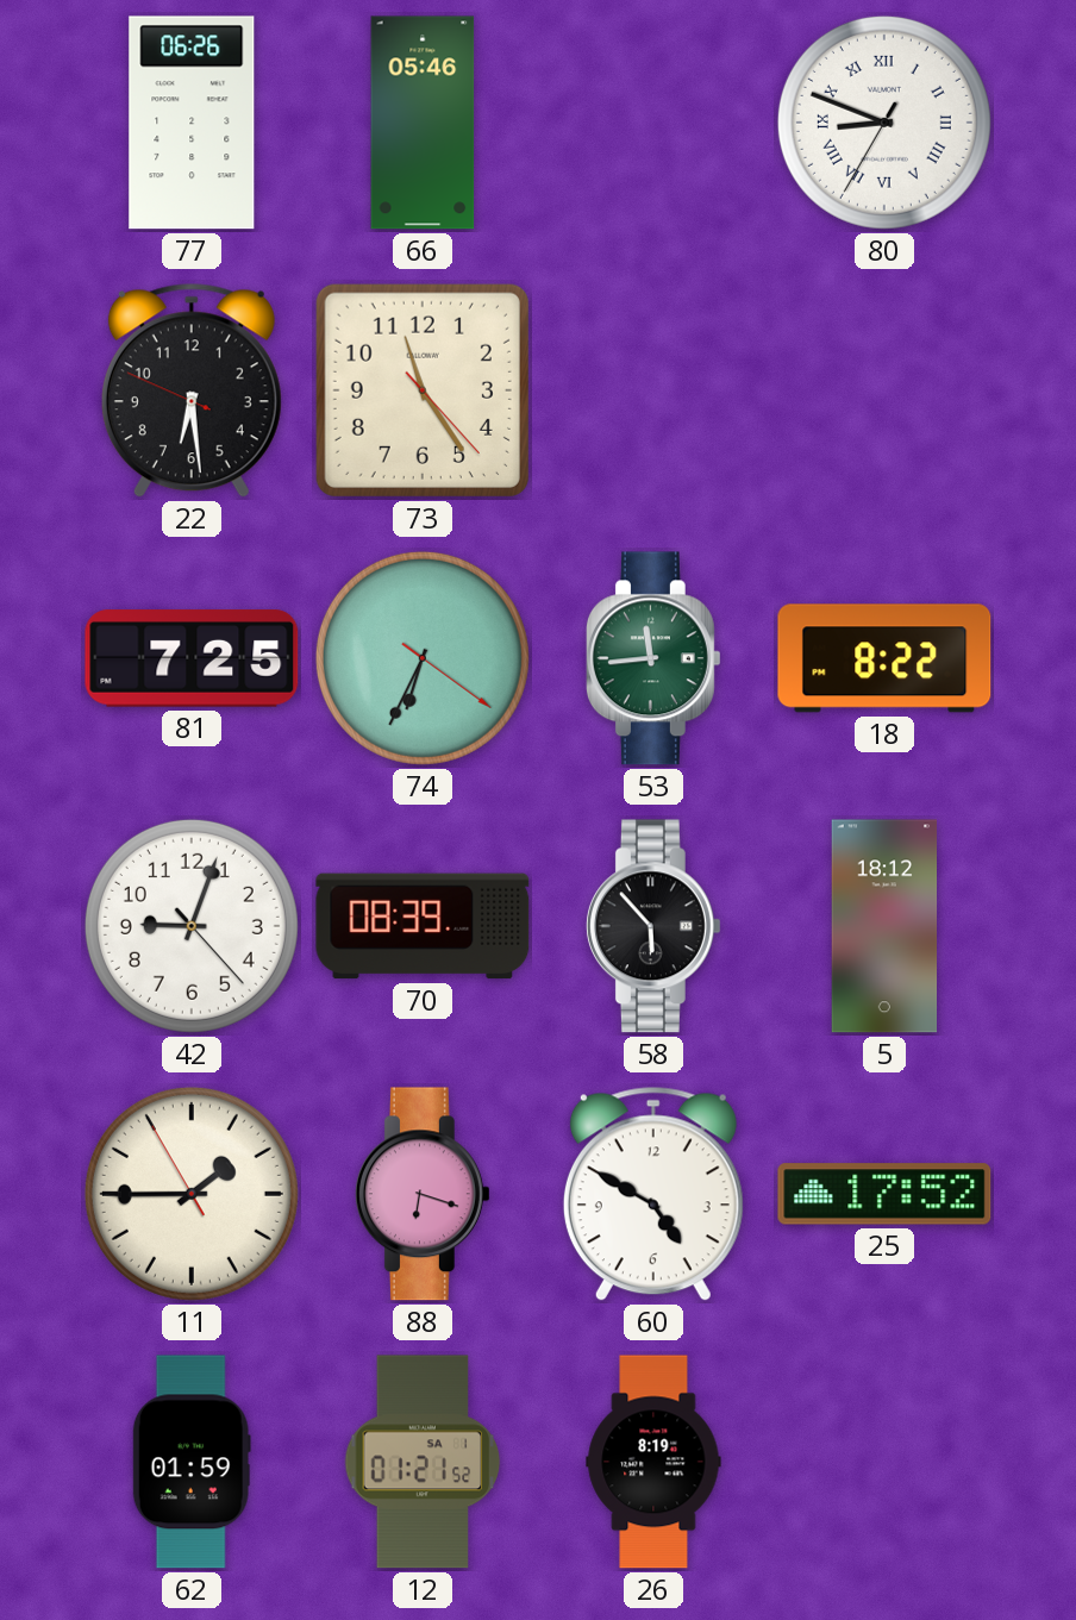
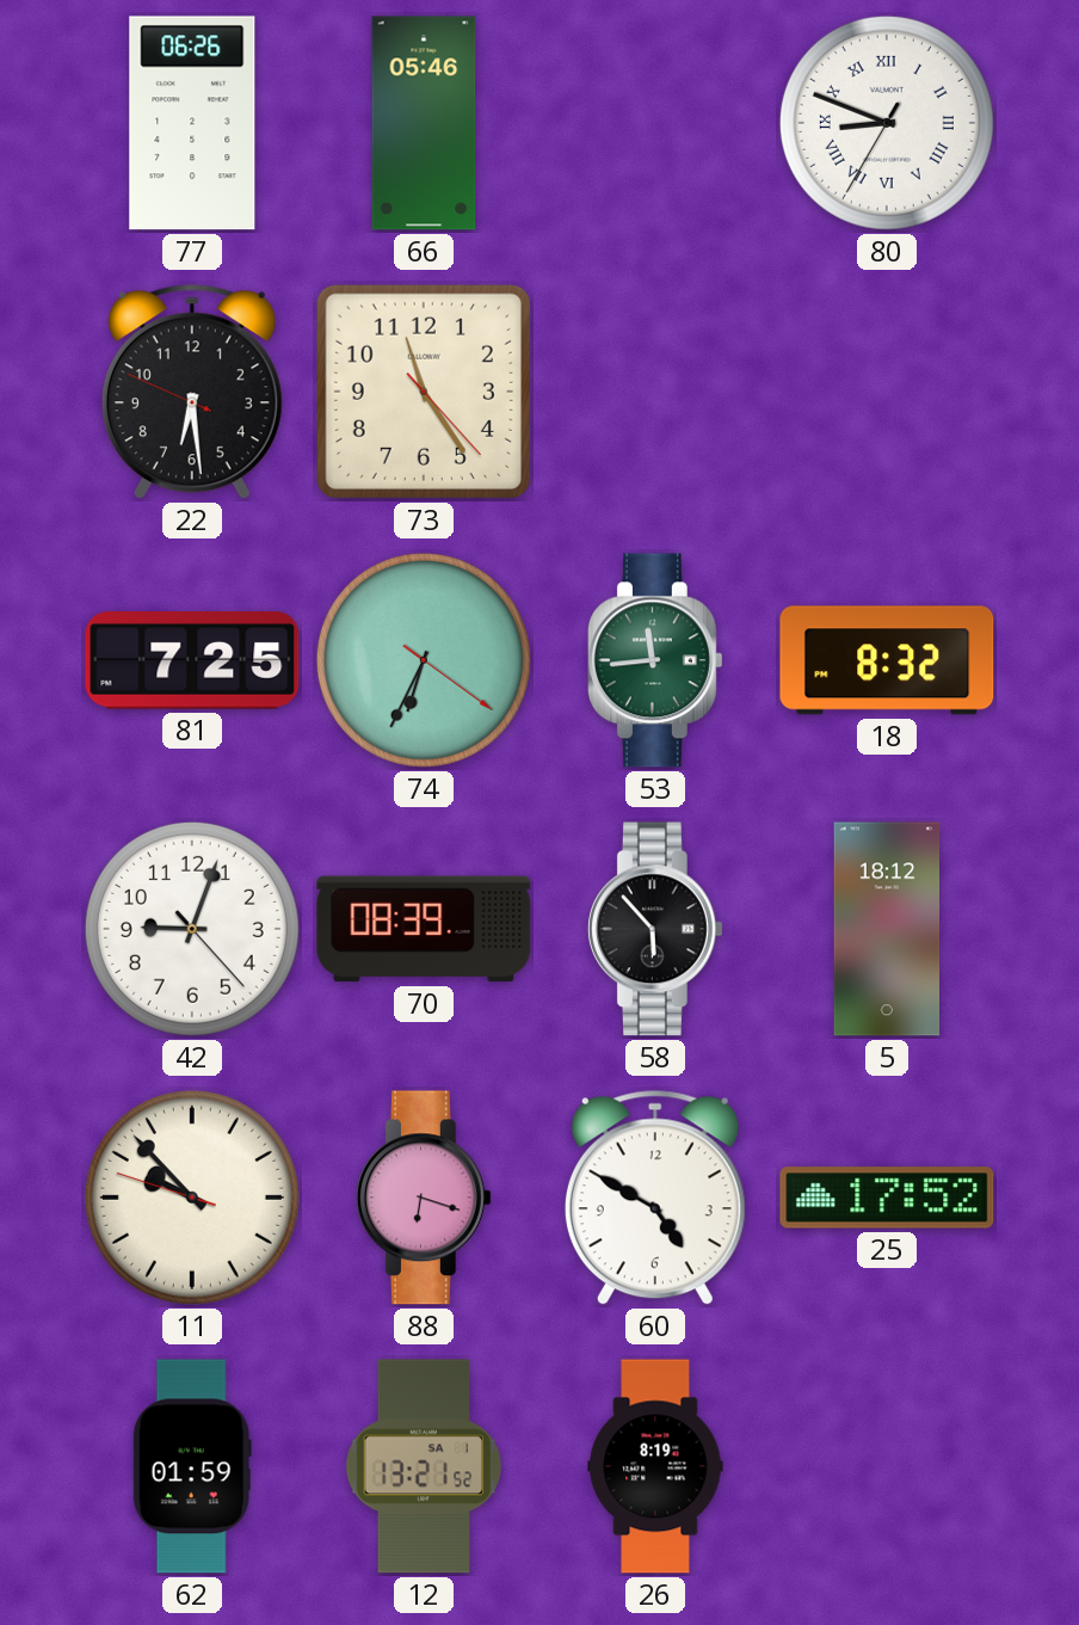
18: 8:22 -> 8:32 (887, 660)
11: 1:44 -> 9:52 (192, 1198)
12: 01:21 -> 13:21 (424, 1466)
